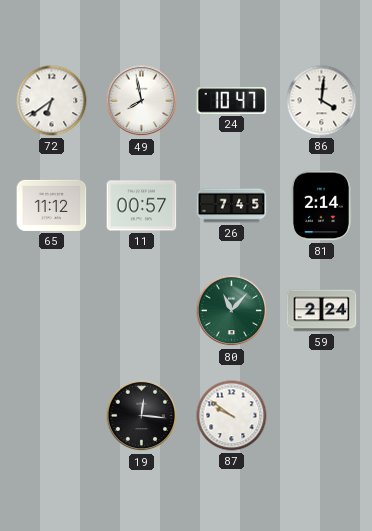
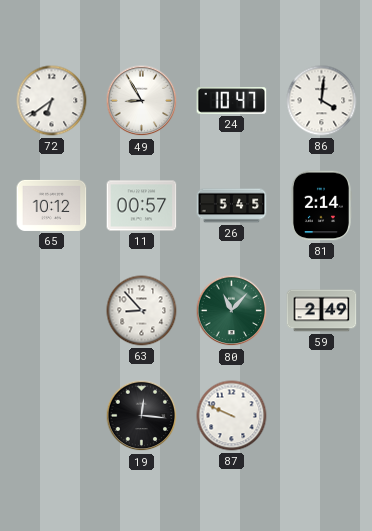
49: 7:58 -> 8:55 (142, 101)
65: 11:12 -> 10:12 (52, 205)
26: 7:45 -> 5:45 (232, 206)
63: none -> 8:53 (142, 311)
59: 2:24 -> 2:49 (322, 311)
87: 9:51 -> 9:49 (232, 416)
